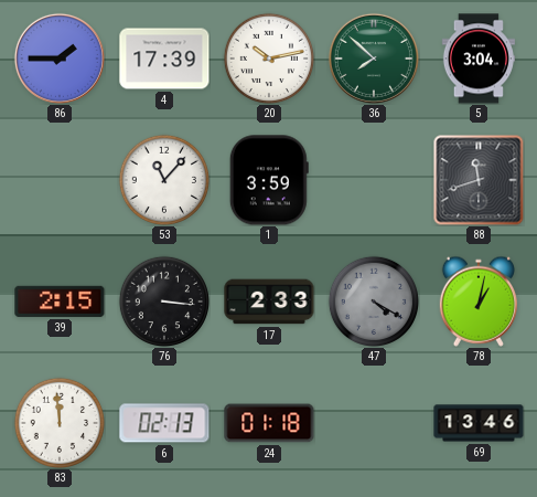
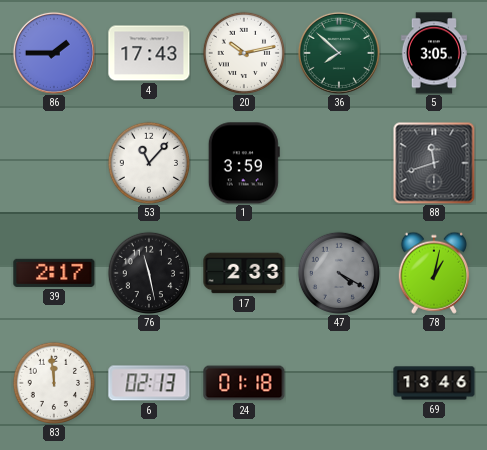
4: 17:39 -> 17:43 (149, 53)
5: 3:04 -> 3:05 (433, 53)
39: 2:15 -> 2:17 (54, 273)
76: 3:16 -> 11:28 (148, 272)
